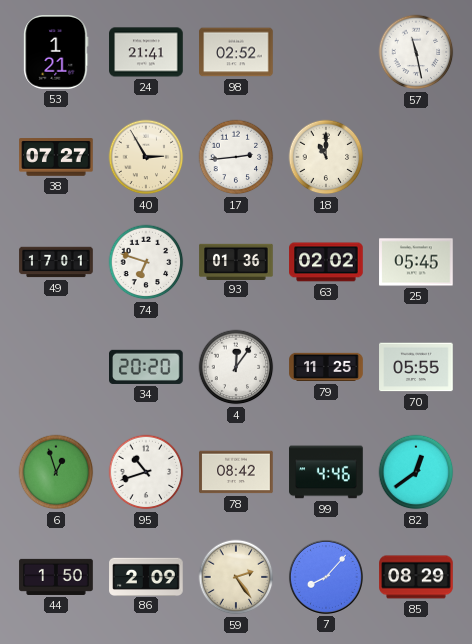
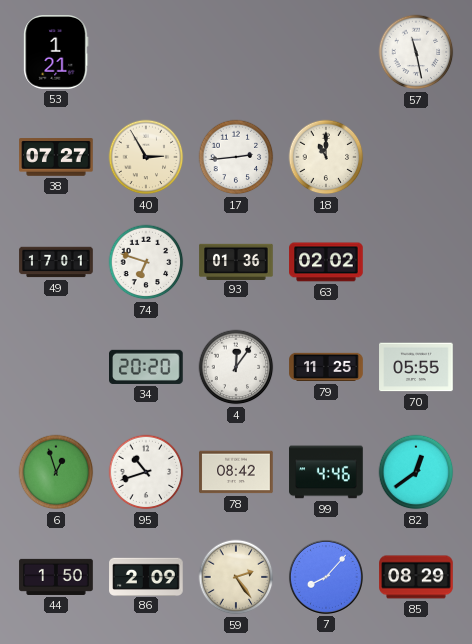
24: 21:41 -> none (146, 52)
98: 02:52 -> none (236, 52)
25: 05:45 -> none (416, 262)
